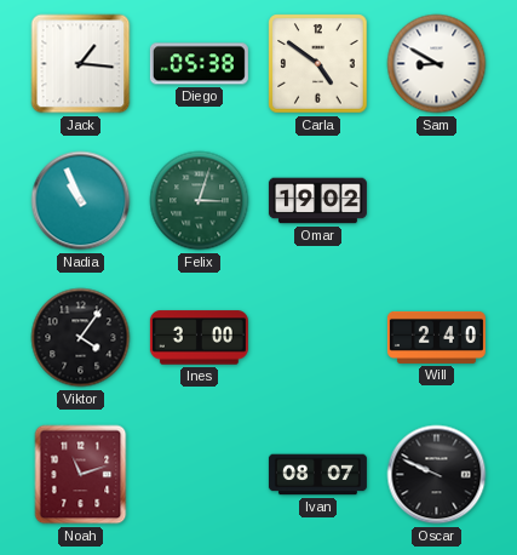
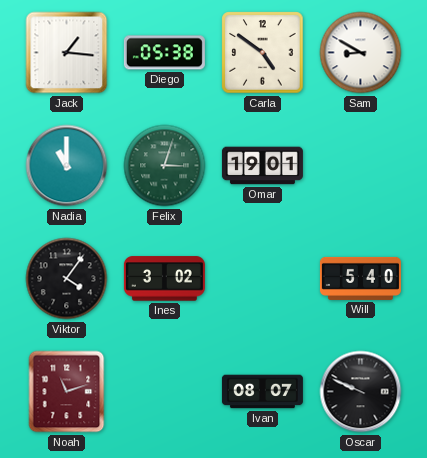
Nadia: 10:56 -> 11:00 (67, 166)
Omar: 19:02 -> 19:01 (262, 166)
Ines: 3:00 -> 3:02 (164, 279)
Will: 2:40 -> 5:40 (360, 278)
